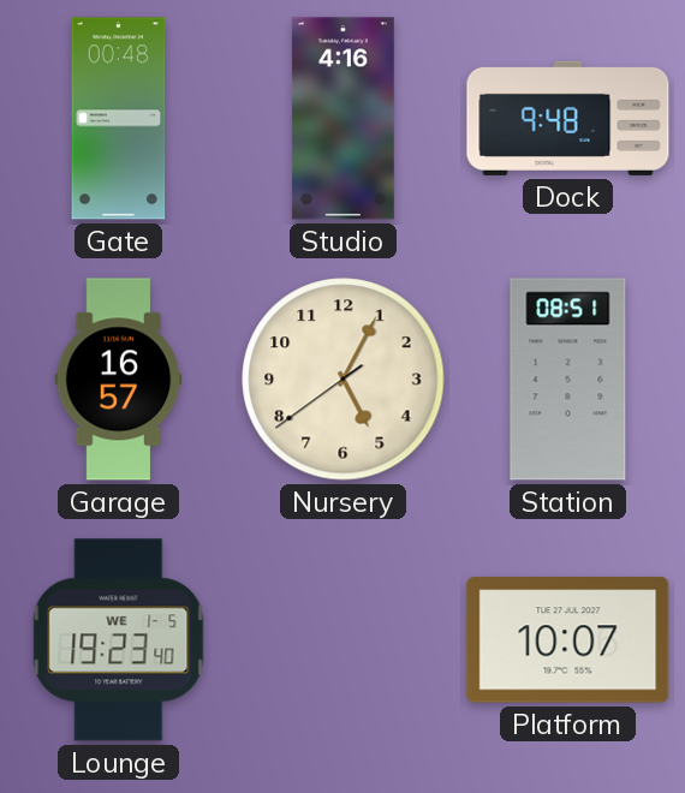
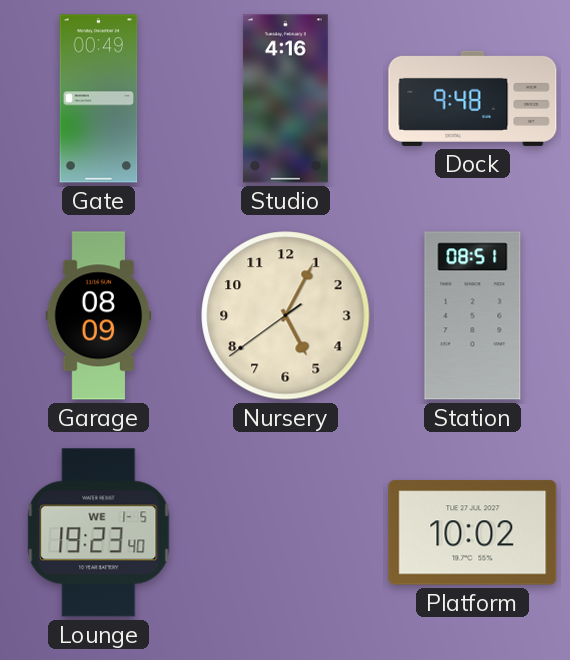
Gate: 00:48 -> 00:49 (99, 99)
Garage: 16:57 -> 08:09 (99, 316)
Platform: 10:07 -> 10:02 (473, 533)
